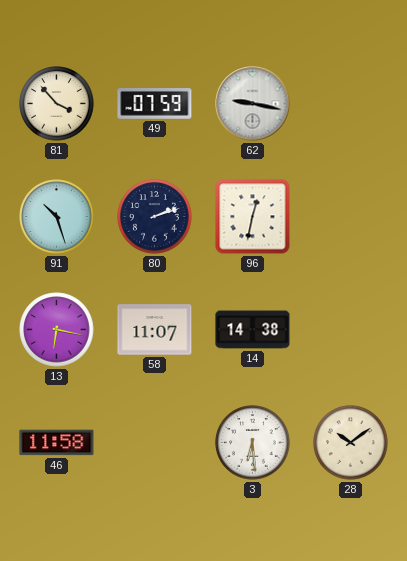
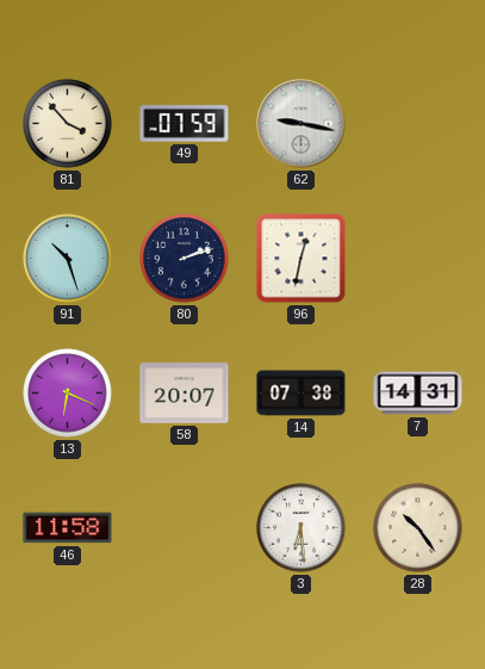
13: 6:17 -> 6:19 (68, 394)
58: 11:07 -> 20:07 (185, 394)
14: 14:38 -> 07:38 (301, 394)
7: none -> 14:31 (418, 394)
28: 10:09 -> 10:24 (418, 528)
